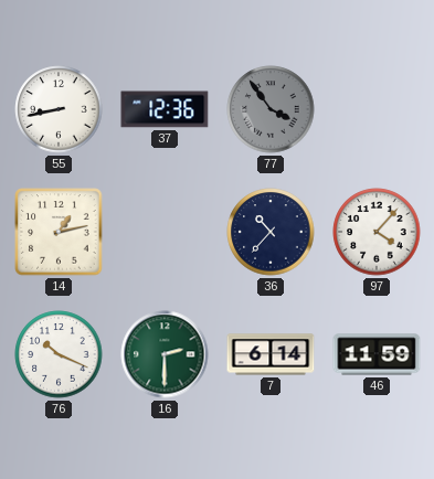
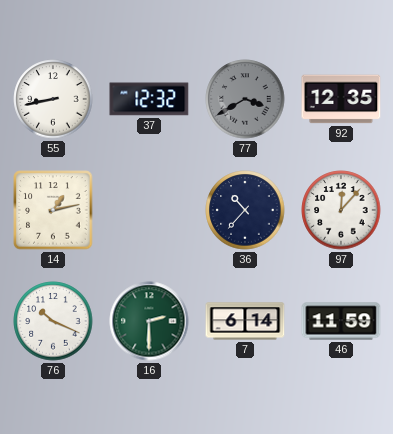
37: 12:36 -> 12:32 (149, 99)
77: 3:54 -> 3:40 (245, 99)
92: none -> 12:35 (341, 99)
97: 4:07 -> 12:07 (341, 210)
